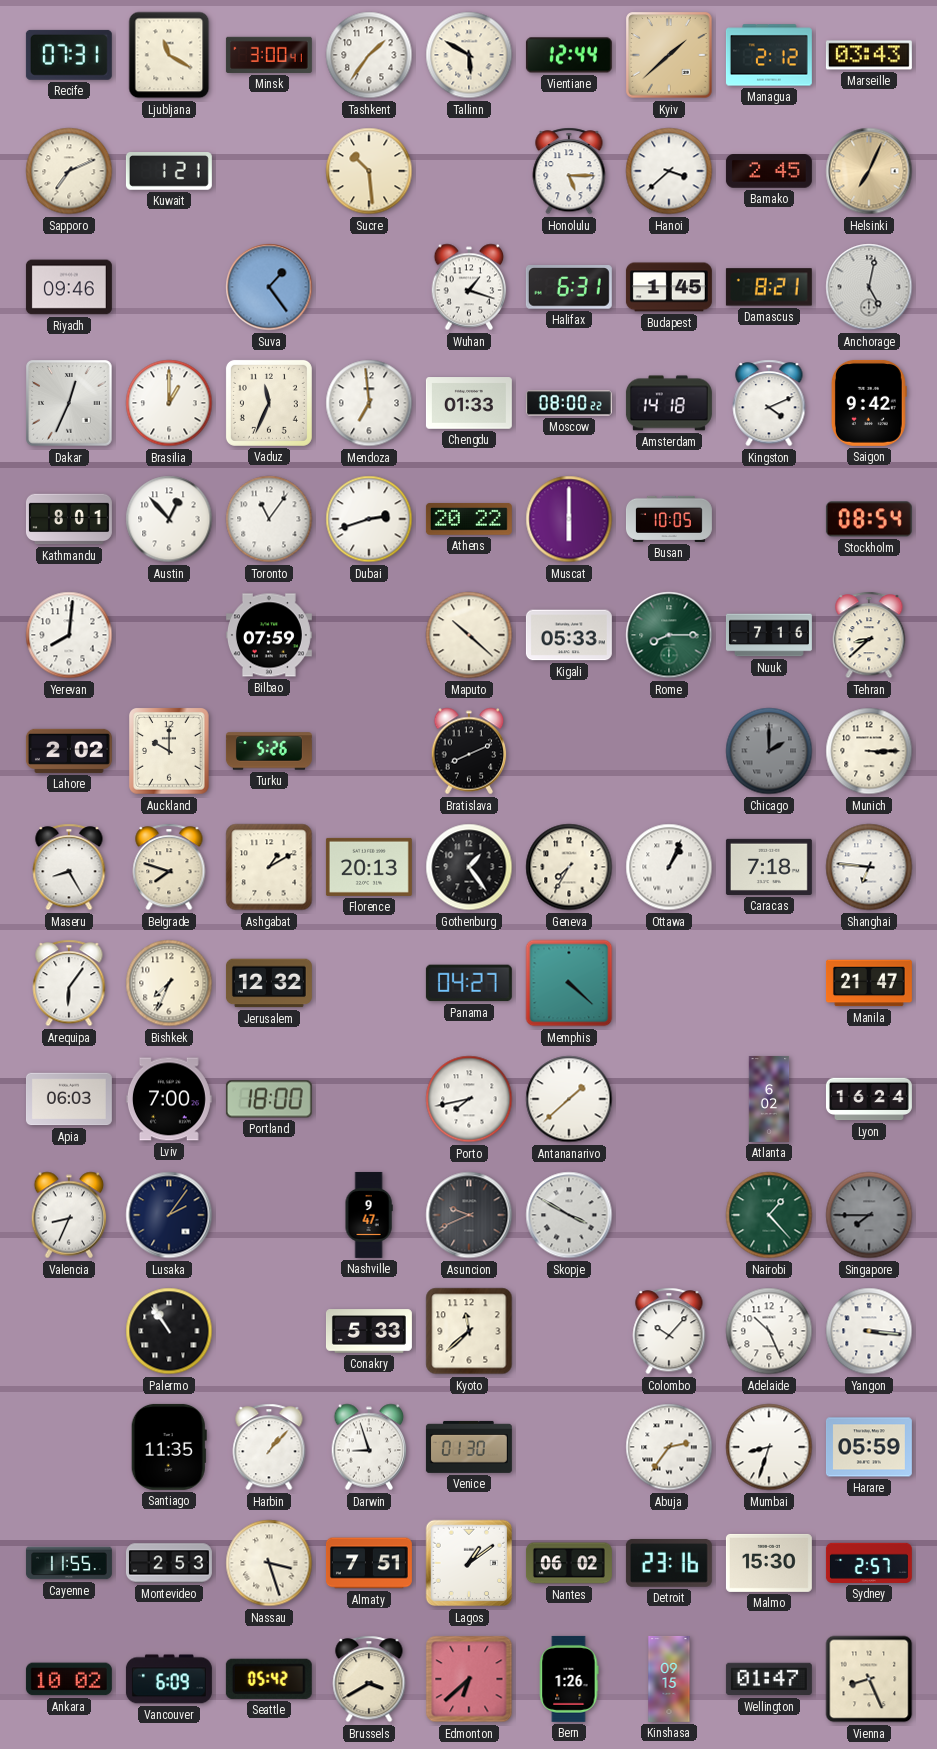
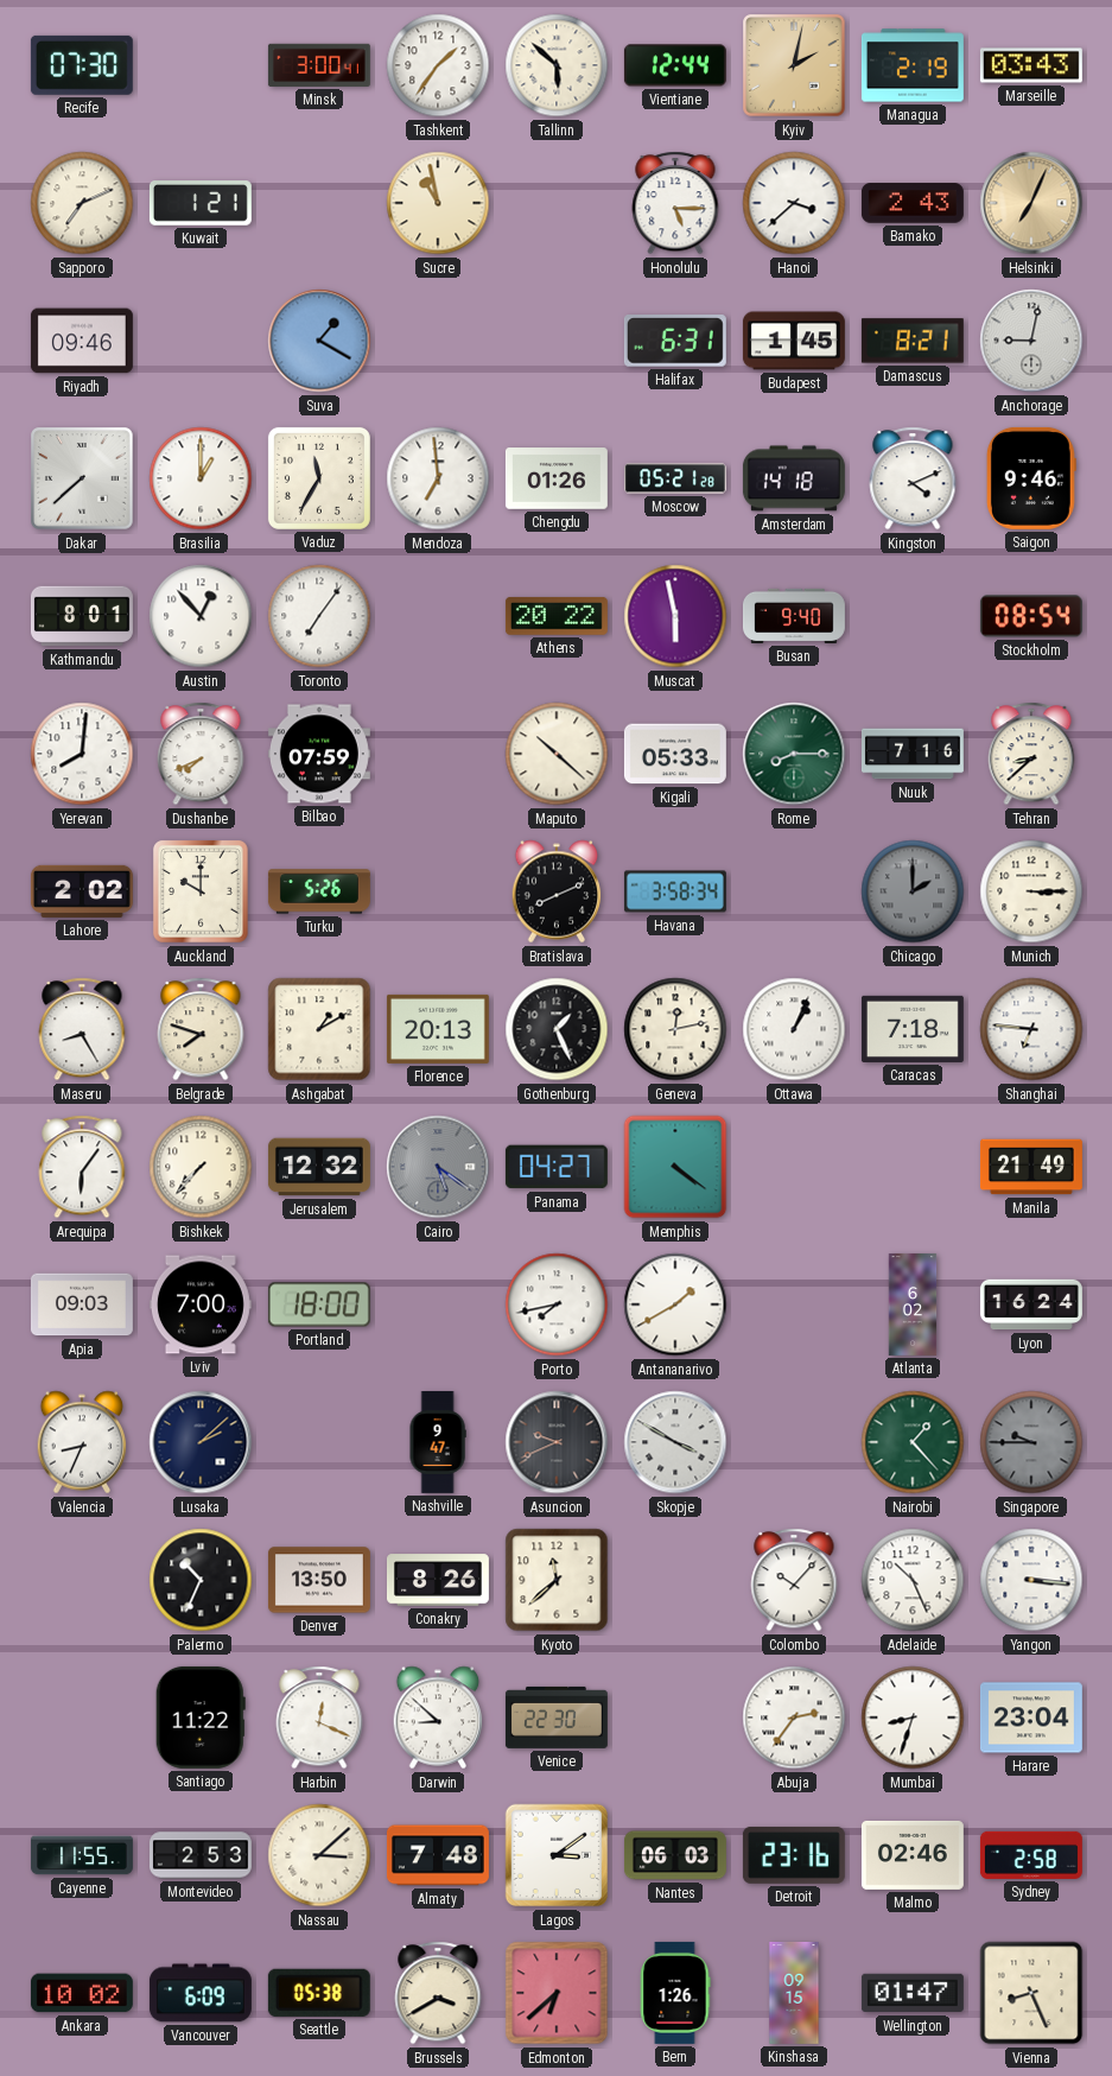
Recife: 07:31 -> 07:30 (82, 65)
Ljubljana: 11:20 -> none (169, 55)
Tallinn: 5:50 -> 5:52 (557, 65)
Kyiv: 1:38 -> 2:02 (794, 65)
Managua: 2:12 -> 2:19 (913, 65)
Sucre: 10:29 -> 10:58 (438, 203)
Bamako: 2:45 -> 2:43 (913, 203)
Suva: 1:24 -> 1:20 (319, 341)
Wuhan: 1:18 -> none (469, 287)
Anchorage: 5:02 -> 9:02 (1031, 341)
Dakar: 12:34 -> 7:38 (82, 478)
Vaduz: 11:34 -> 11:35 (319, 478)
Chengdu: 01:33 -> 01:26 (557, 478)
Moscow: 08:00 -> 05:21 (675, 478)
Saigon: 9:42 -> 9:46 (1031, 478)
Toronto: 11:06 -> 7:06 (319, 616)
Dubai: 2:42 -> none (369, 519)
Muscat: 6:00 -> 5:58 (675, 616)
Busan: 10:05 -> 9:40 (794, 616)
Dushanbe: none -> 7:41 (201, 754)
Havana: none -> 3:58 (675, 891)
Gothenburg: 1:24 -> 1:26 (557, 1029)
Geneva: 7:35 -> 12:13 (675, 1029)
Bishkek: 7:34 -> 7:37 (201, 1167)
Cairo: none -> 5:21 (438, 1167)
Memphis: 4:22 -> 4:21 (675, 1167)
Manila: 21:47 -> 21:49 (1031, 1167)
Apia: 06:03 -> 09:03 (82, 1304)
Antananarivo: 1:38 -> 1:40 (675, 1304)
Lusaka: 2:06 -> 2:08 (201, 1442)
Singapore: 7:45 -> 9:45 (1031, 1442)
Palermo: 10:54 -> 10:34 (201, 1580)
Denver: none -> 13:50 (319, 1580)
Conakry: 5:33 -> 8:26 (438, 1580)
Santiago: 11:35 -> 11:22 (201, 1718)
Harbin: 1:07 -> 12:19 (319, 1718)
Darwin: 8:57 -> 8:52 (438, 1718)
Venice: 01:30 -> 22:30 (557, 1718)
Harare: 05:59 -> 23:04 (1031, 1718)
Nassau: 3:27 -> 3:08 (319, 1855)
Almaty: 7:51 -> 7:48 (438, 1855)
Lagos: 1:09 -> 3:09 (557, 1855)
Nantes: 06:02 -> 06:03 (675, 1855)
Malmo: 15:30 -> 02:46 (913, 1855)
Sydney: 2:57 -> 2:58 (1031, 1855)
Seattle: 05:42 -> 05:38 (319, 1993)
